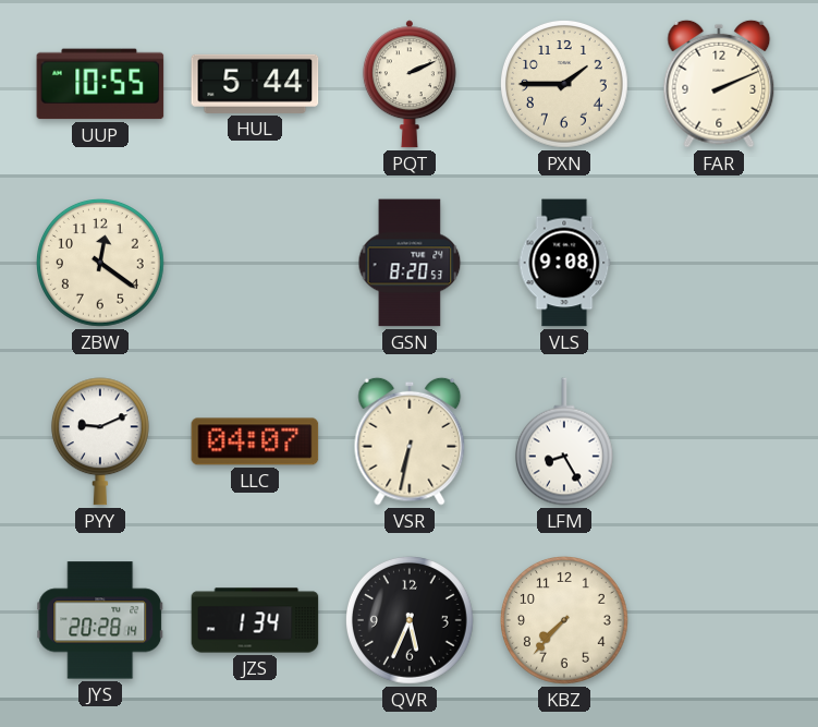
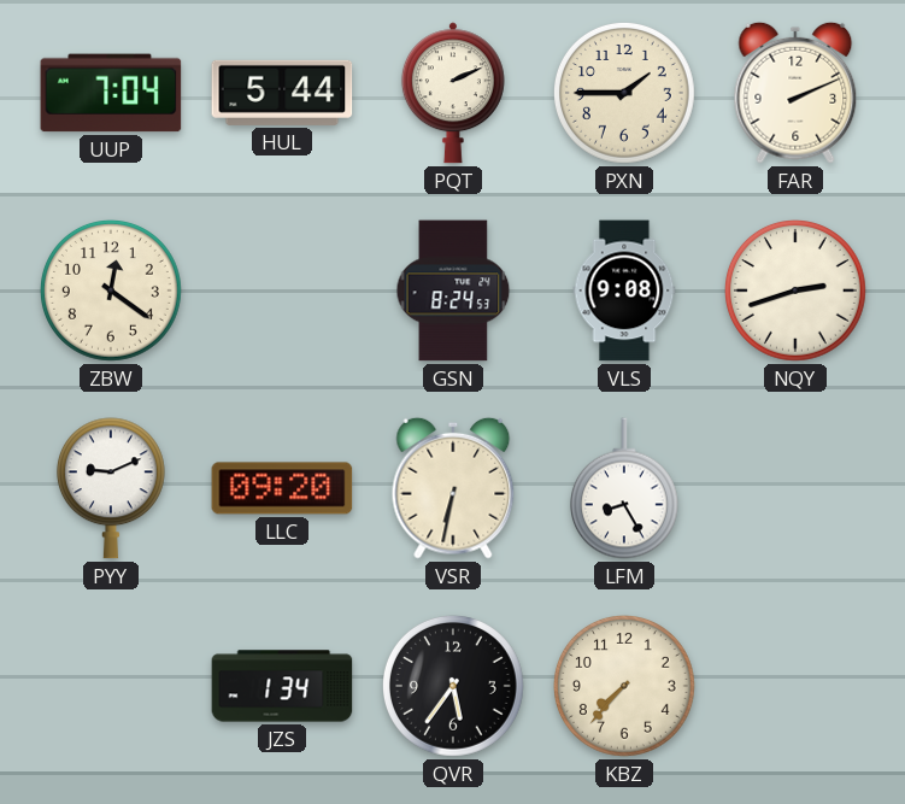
UUP: 10:55 -> 7:04 (111, 93)
GSN: 8:20 -> 8:24 (453, 291)
NQY: none -> 2:42 (797, 292)
LLC: 04:07 -> 09:20 (282, 488)
JYS: 20:28 -> none (100, 620)
QVR: 5:34 -> 5:36 (454, 687)
